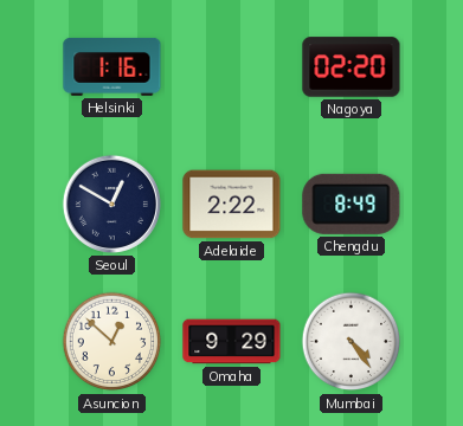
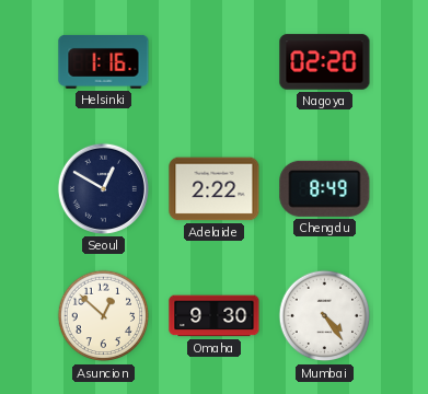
Omaha: 9:29 -> 9:30 (215, 316)
